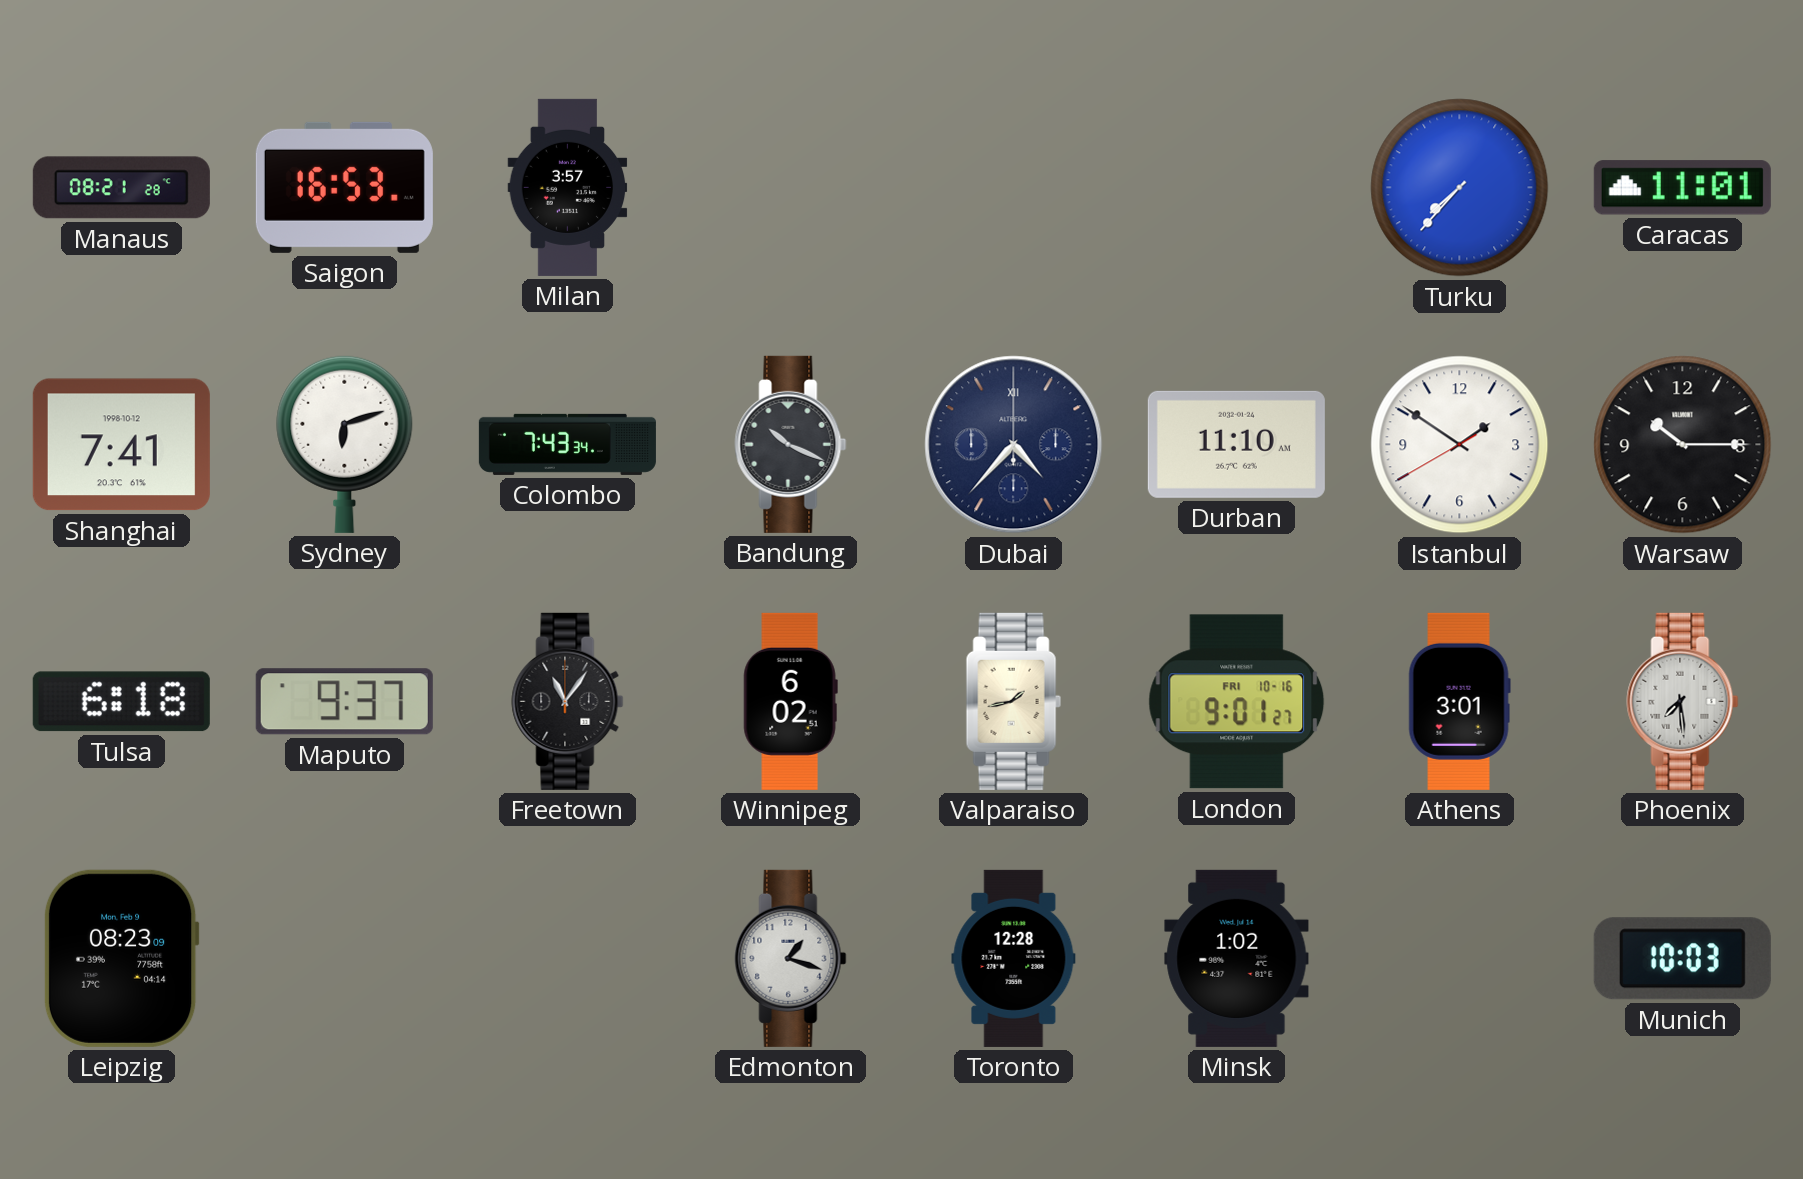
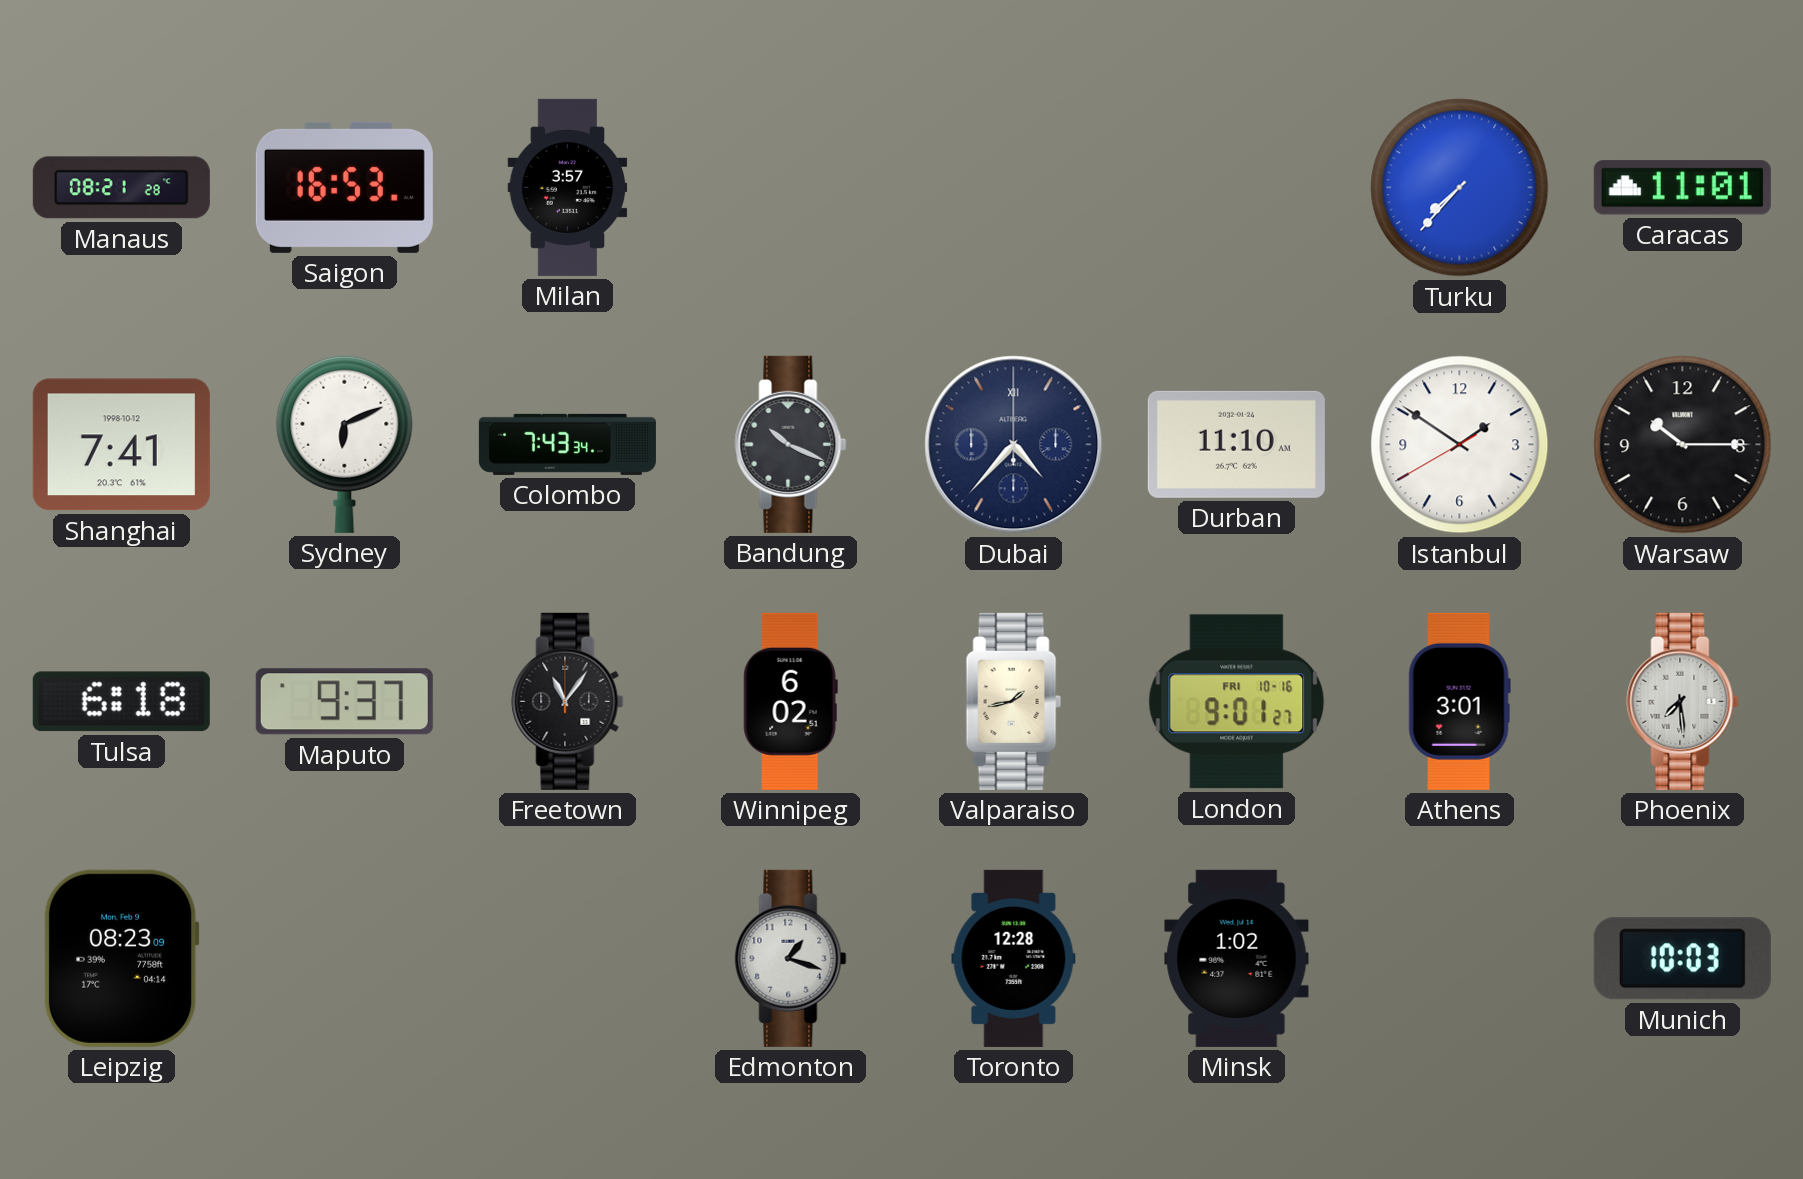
Sydney: 6:12 -> 6:11 (345, 444)
